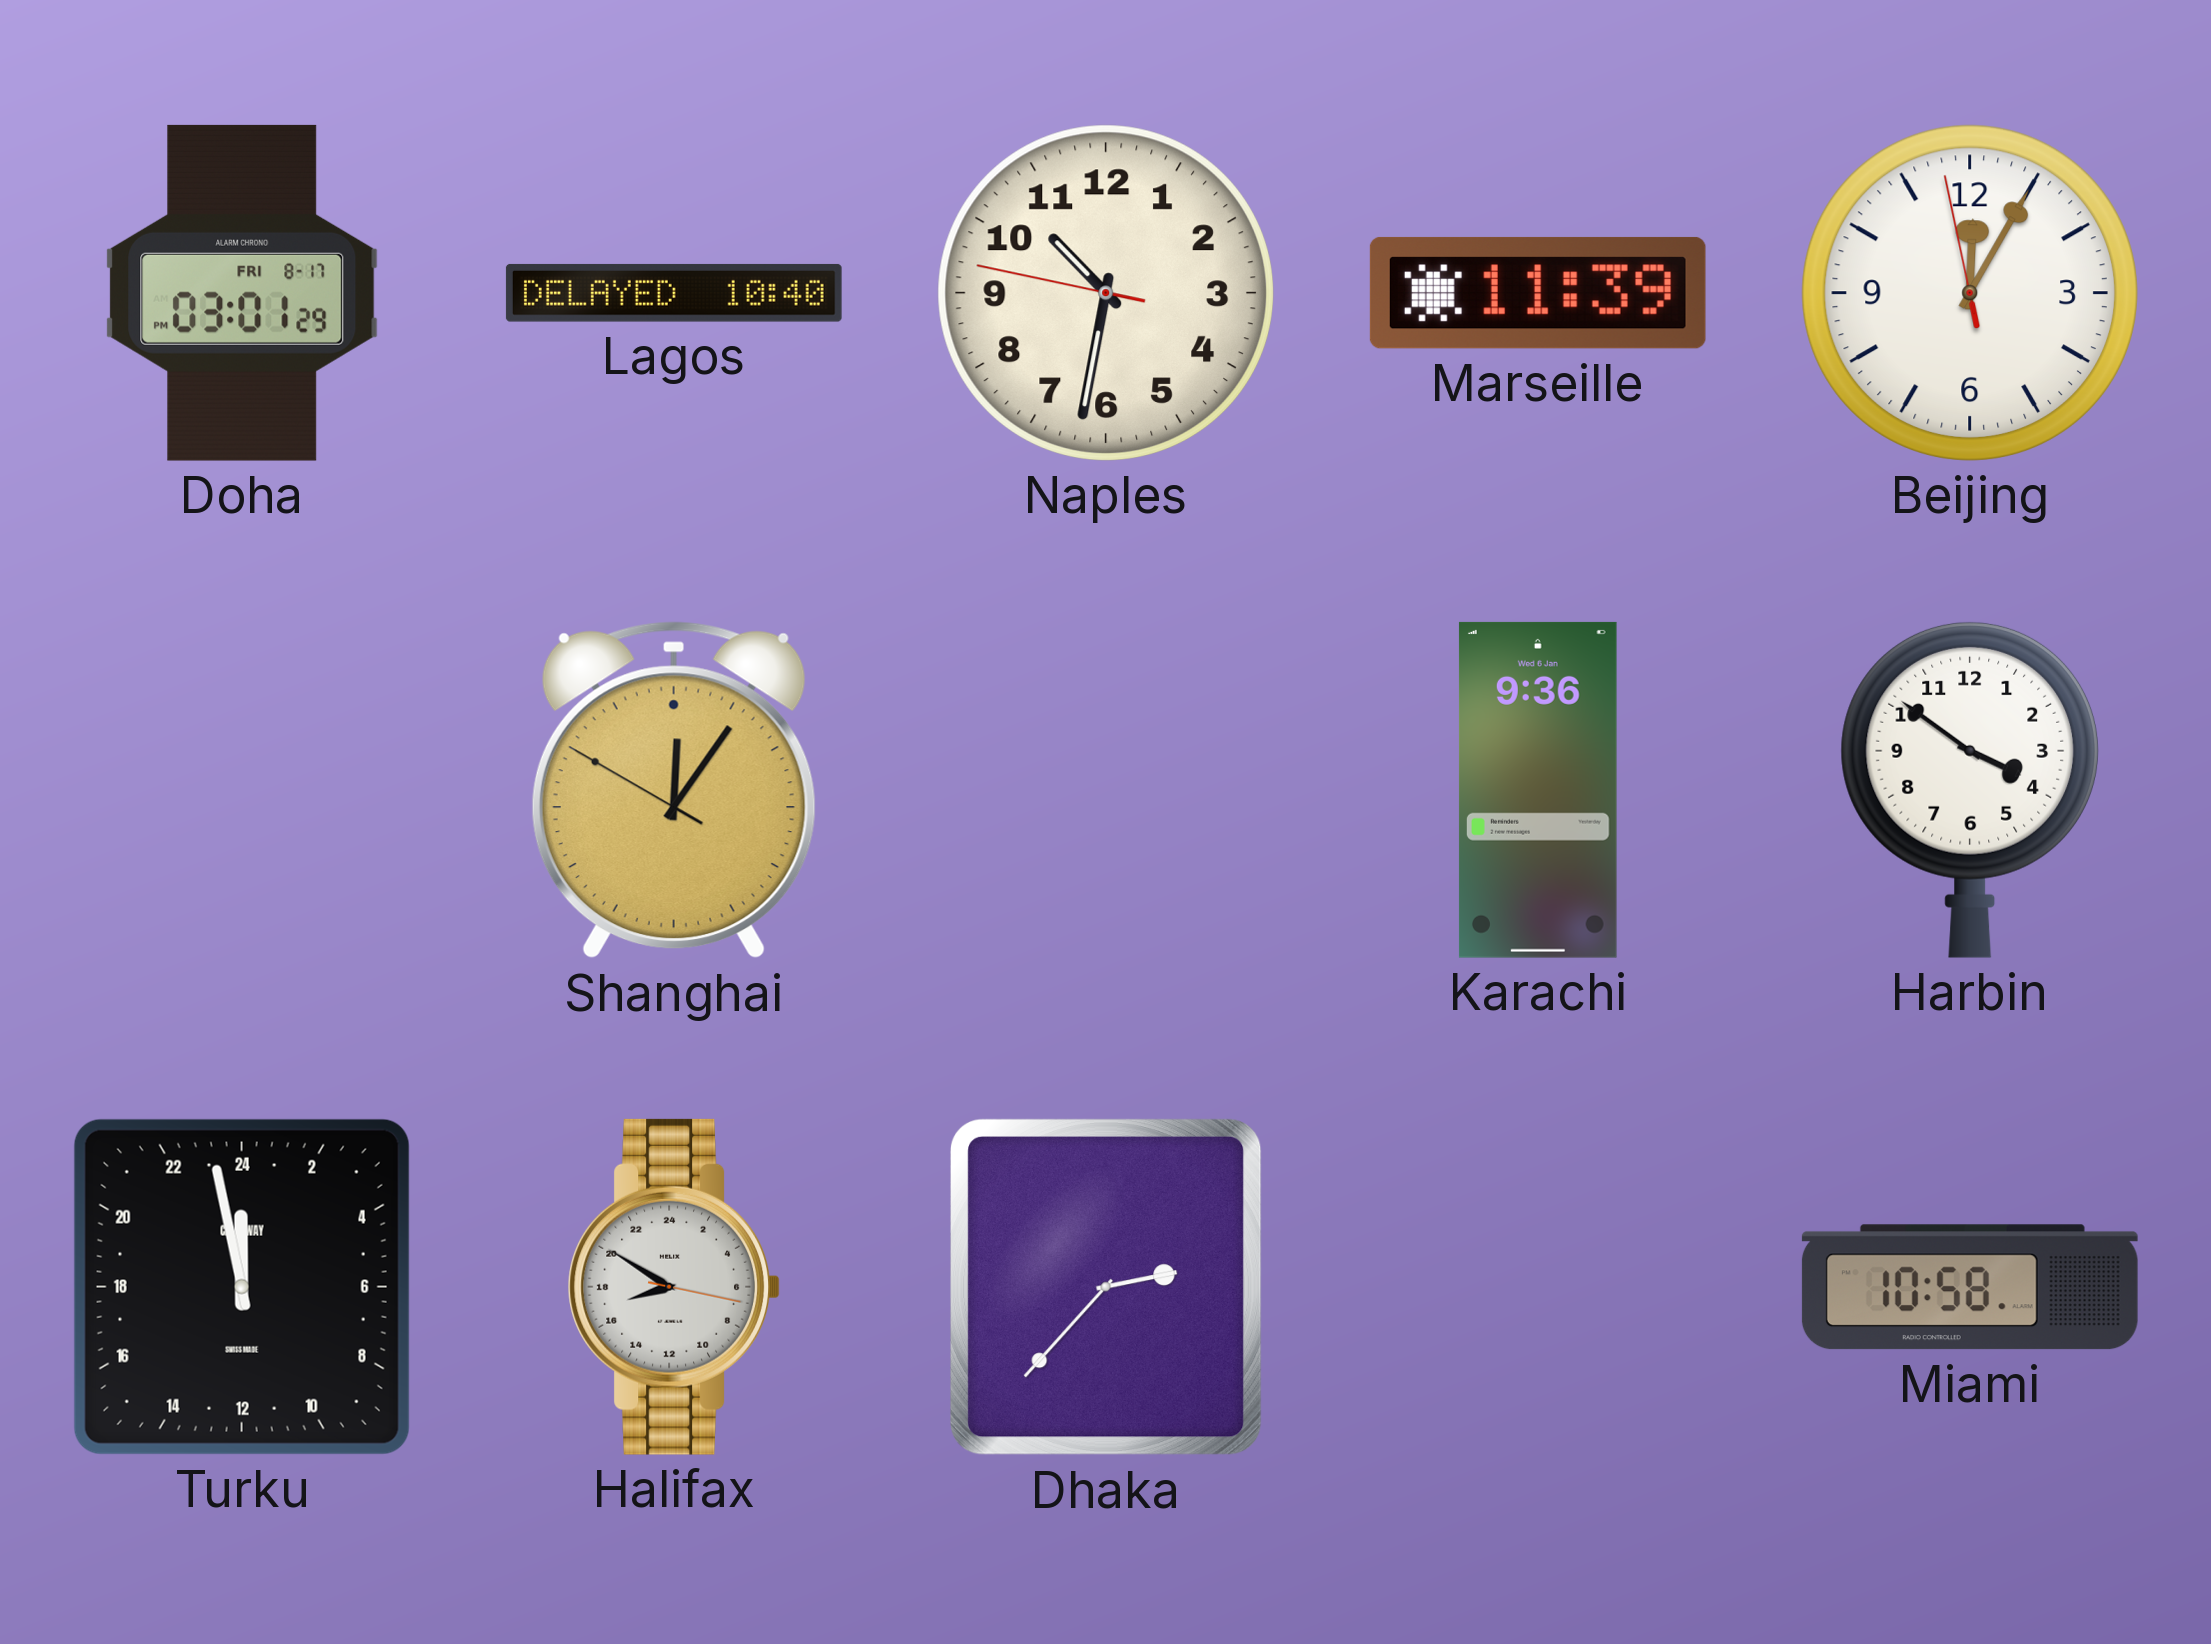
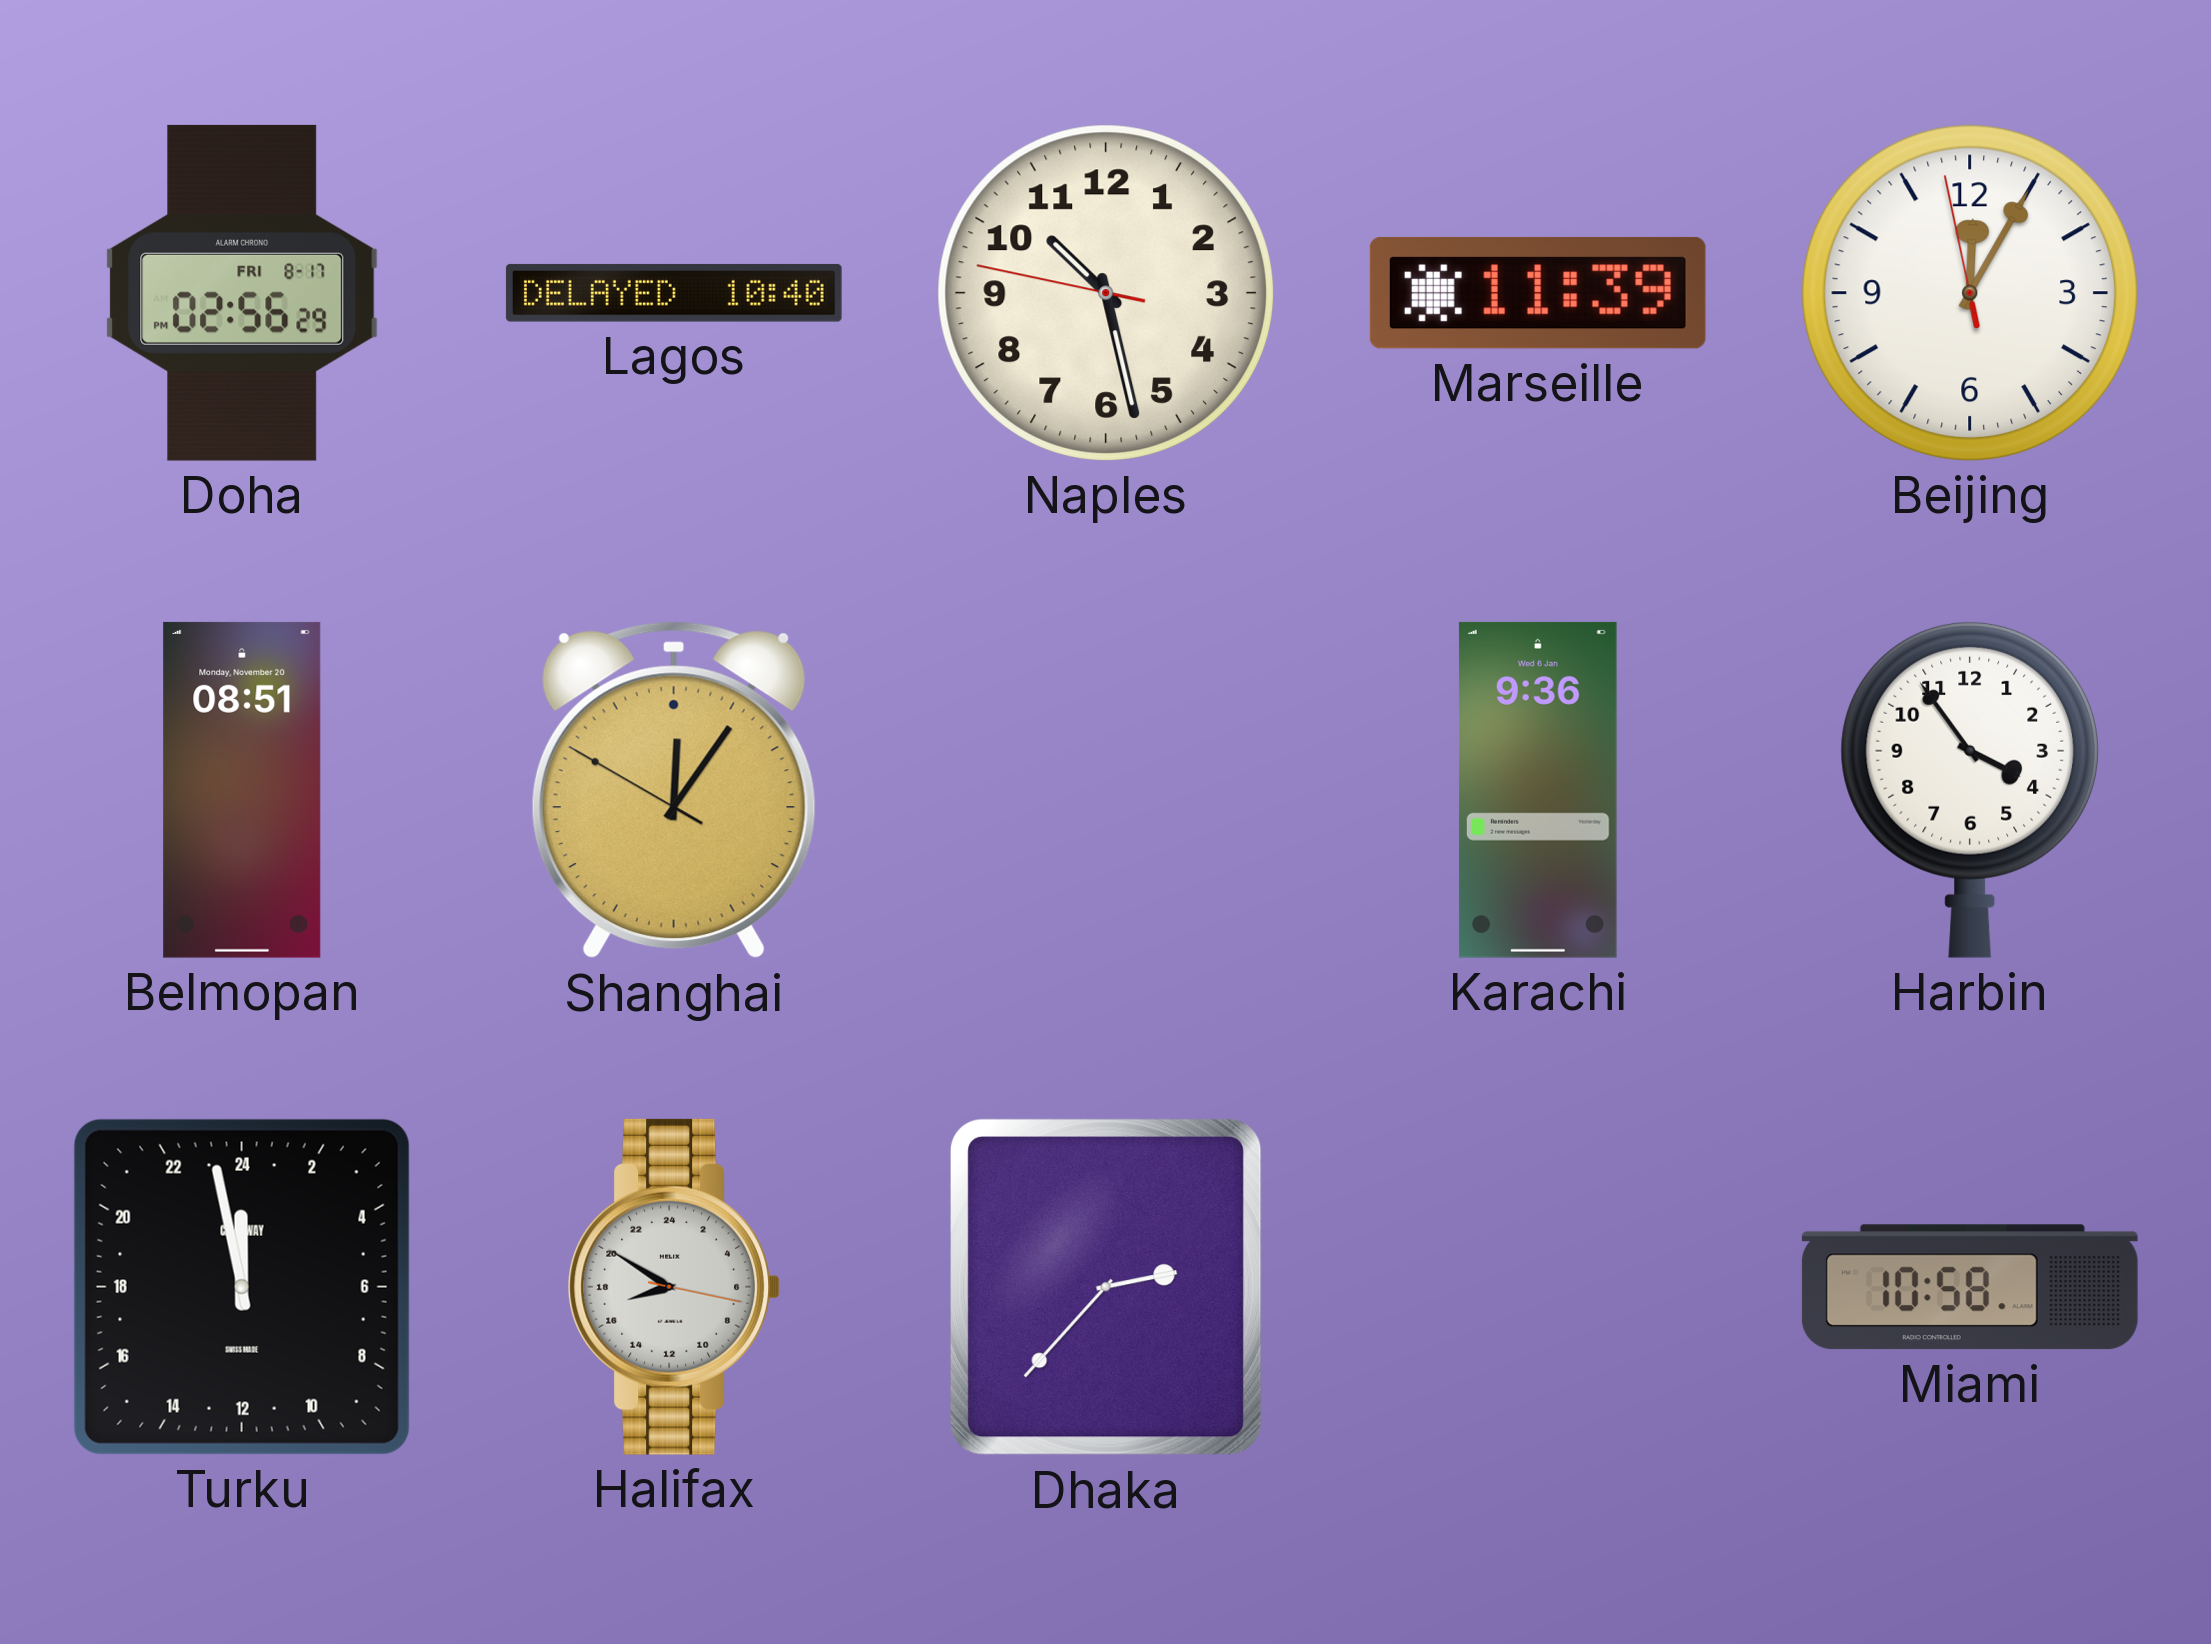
Doha: 03:01 -> 02:56 (242, 293)
Naples: 10:31 -> 10:27 (1106, 293)
Belmopan: none -> 08:51 (242, 790)
Harbin: 3:51 -> 3:54 (1969, 789)
